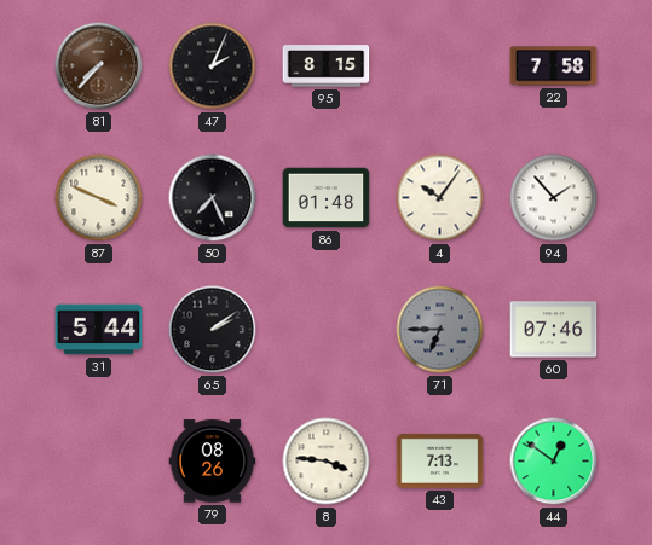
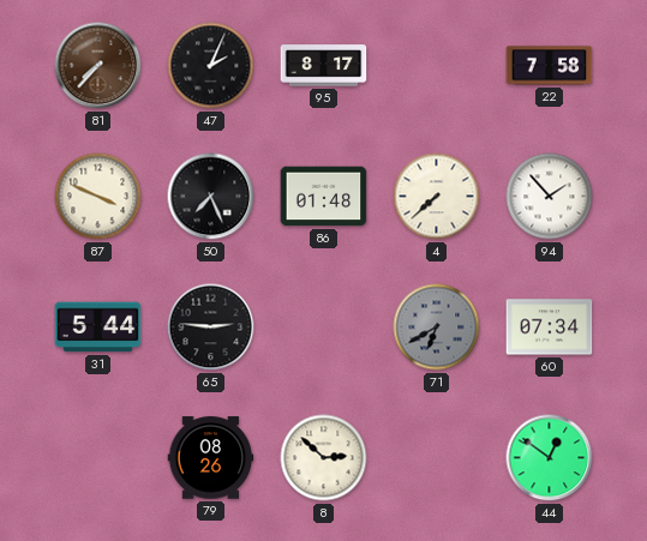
95: 8:15 -> 8:17 (324, 66)
4: 10:06 -> 7:38 (437, 197)
65: 2:09 -> 2:46 (211, 327)
71: 6:45 -> 6:40 (437, 327)
60: 07:46 -> 07:34 (550, 327)
8: 3:46 -> 2:52 (324, 458)
43: 7:13 -> none (440, 460)
